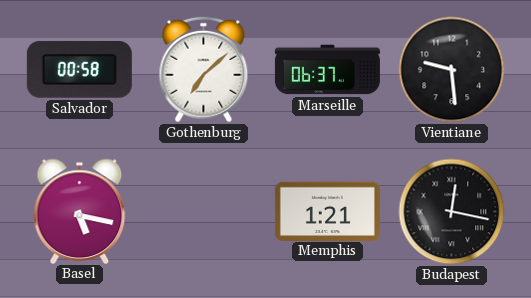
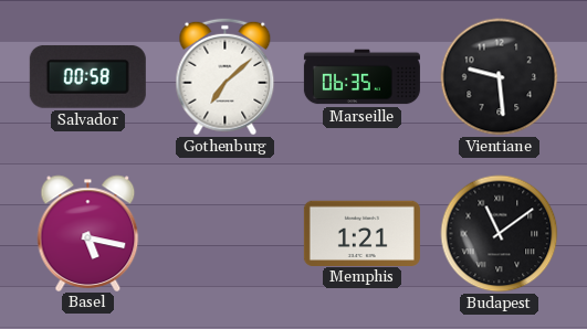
Marseille: 06:37 -> 06:35 (361, 77)
Budapest: 12:17 -> 11:09 (500, 234)
